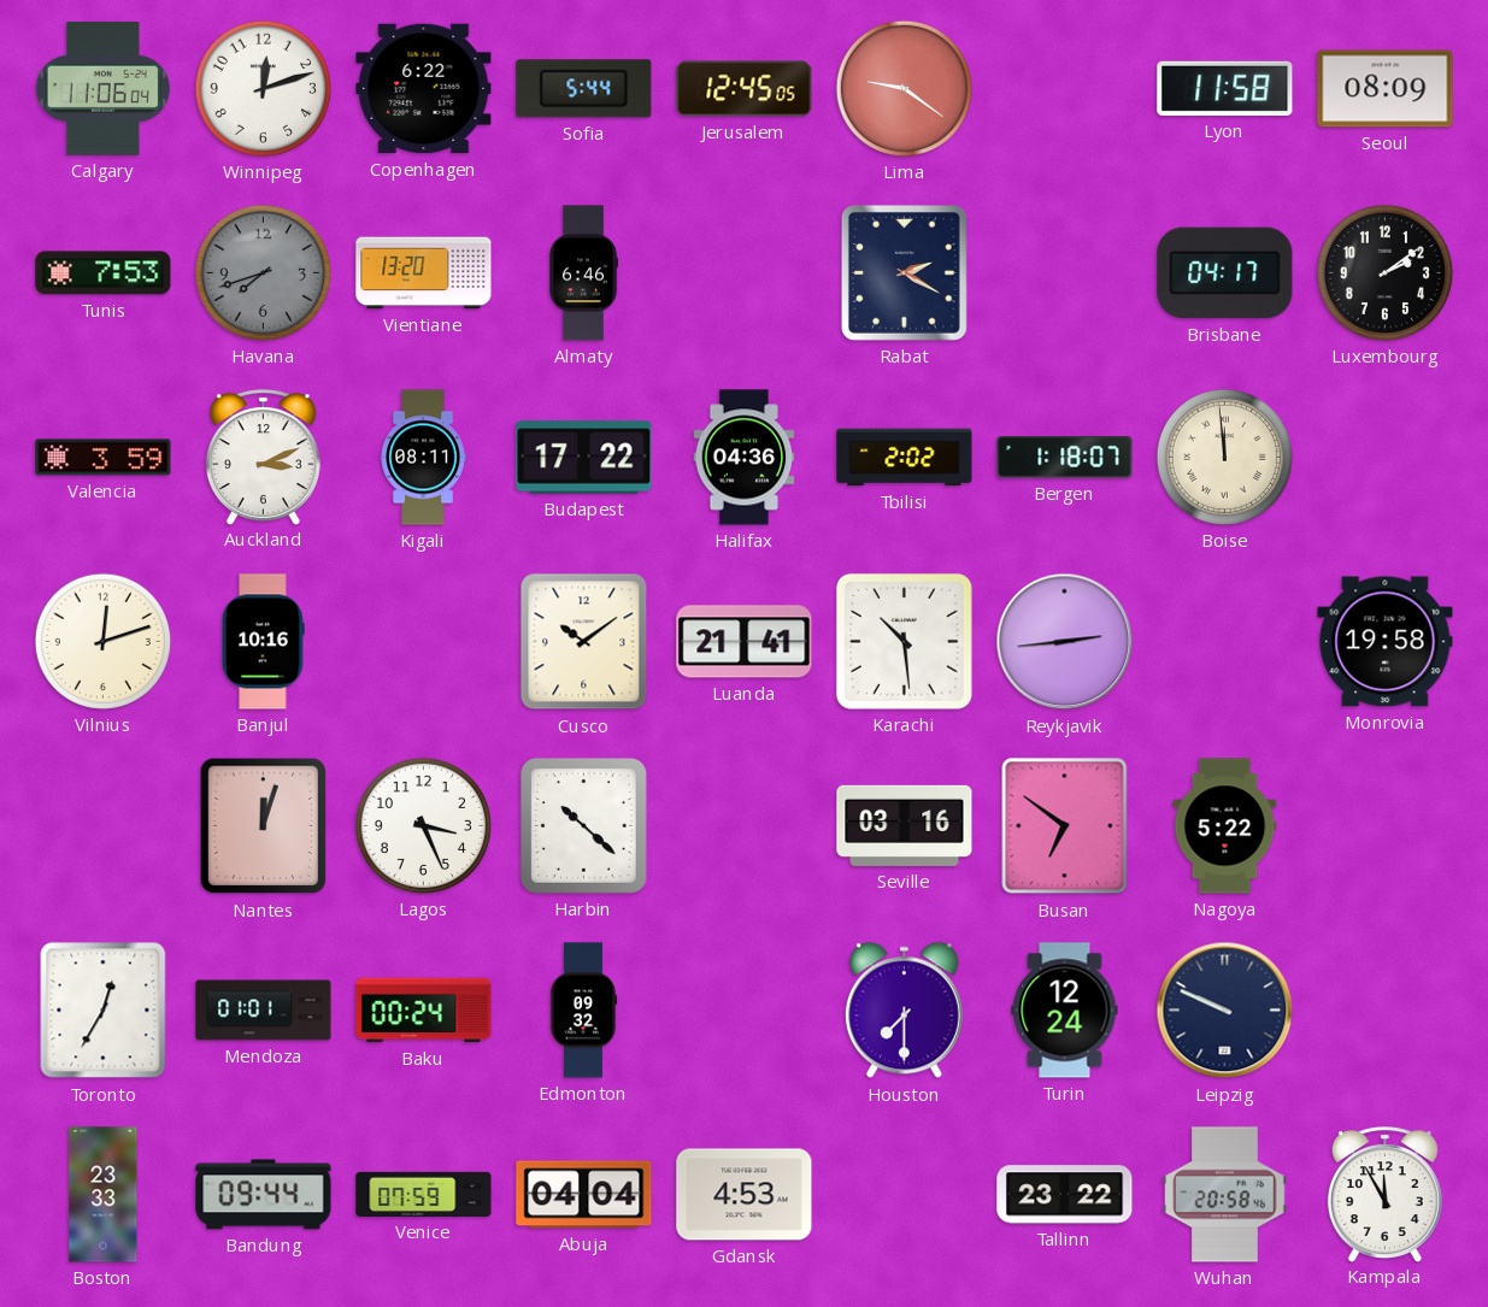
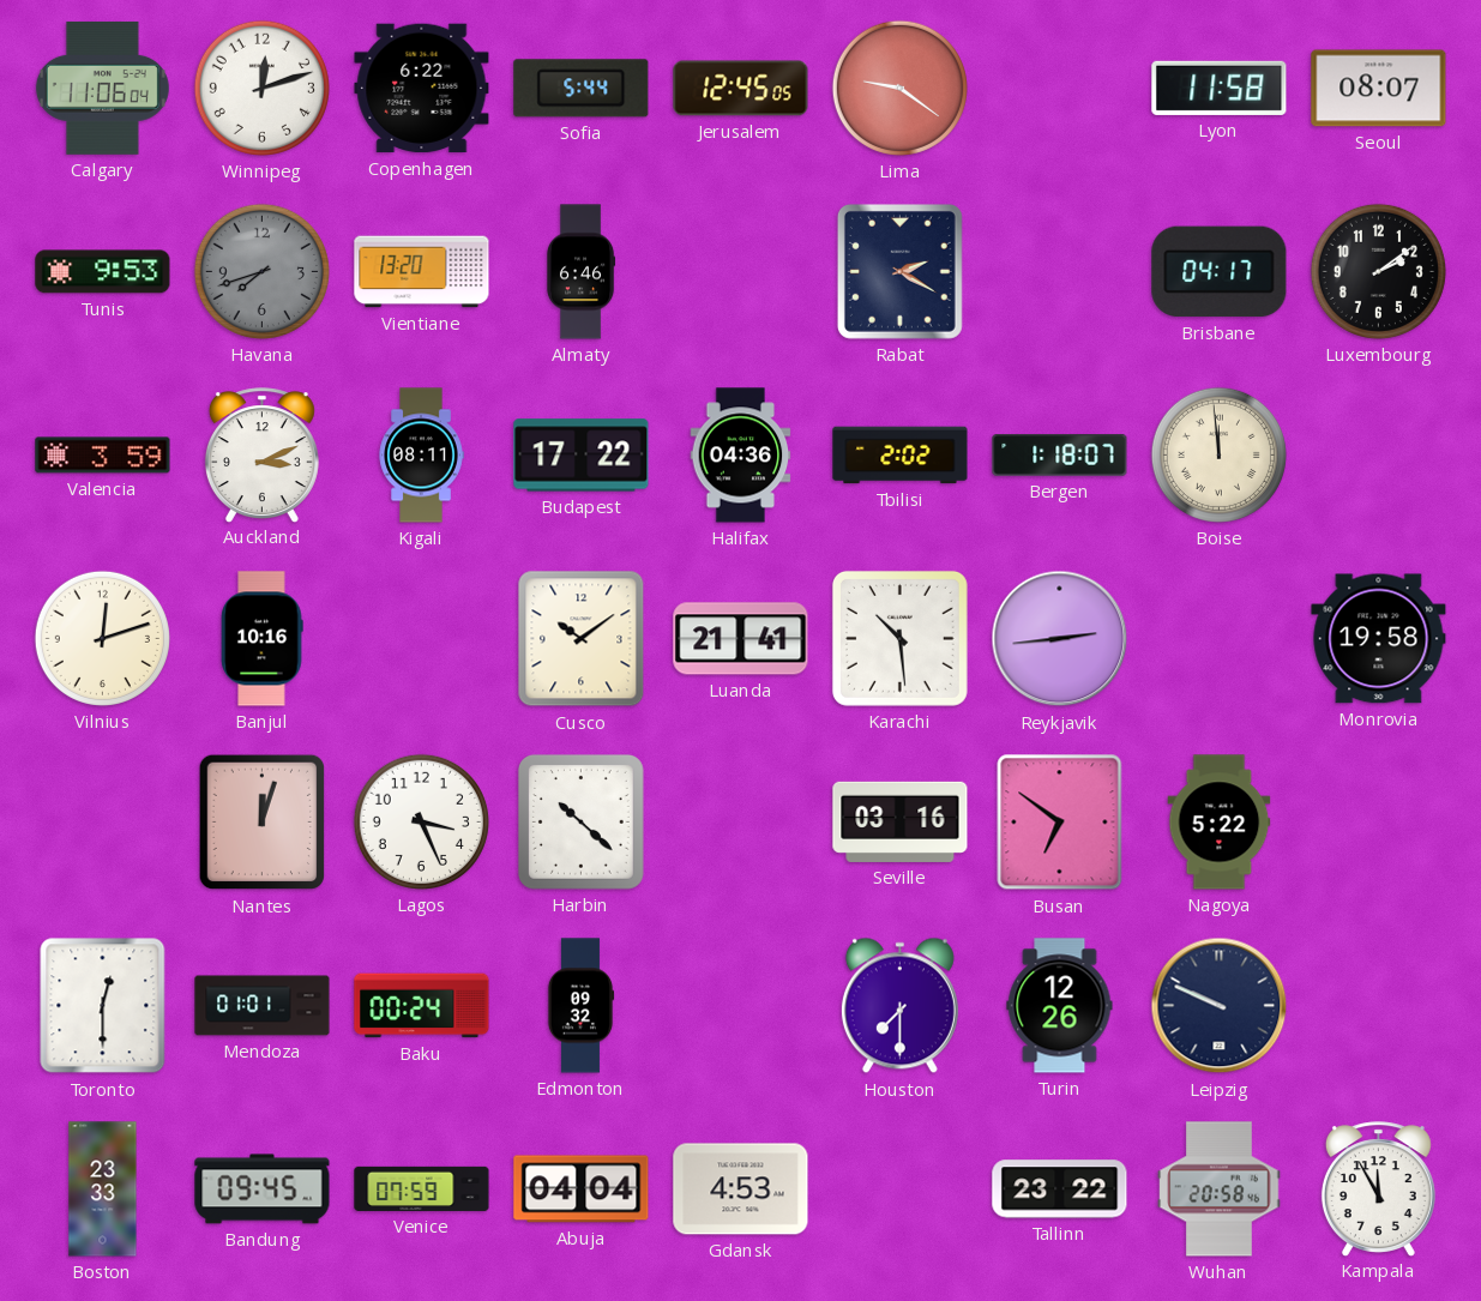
Seoul: 08:09 -> 08:07 (1379, 89)
Tunis: 7:53 -> 9:53 (103, 272)
Toronto: 12:35 -> 12:30 (103, 1006)
Turin: 12:24 -> 12:26 (1060, 1006)
Bandung: 09:44 -> 09:45 (263, 1189)
